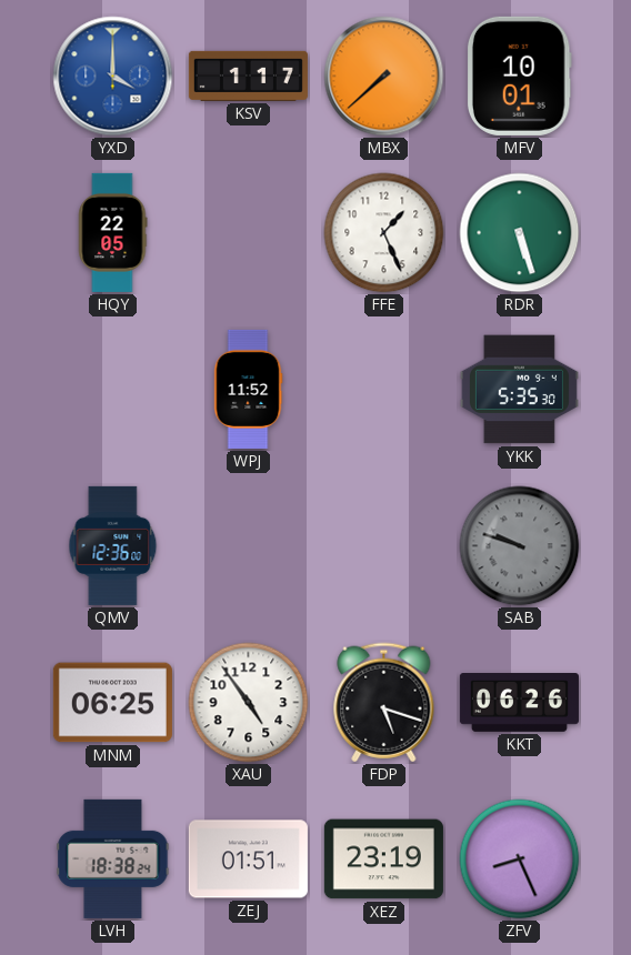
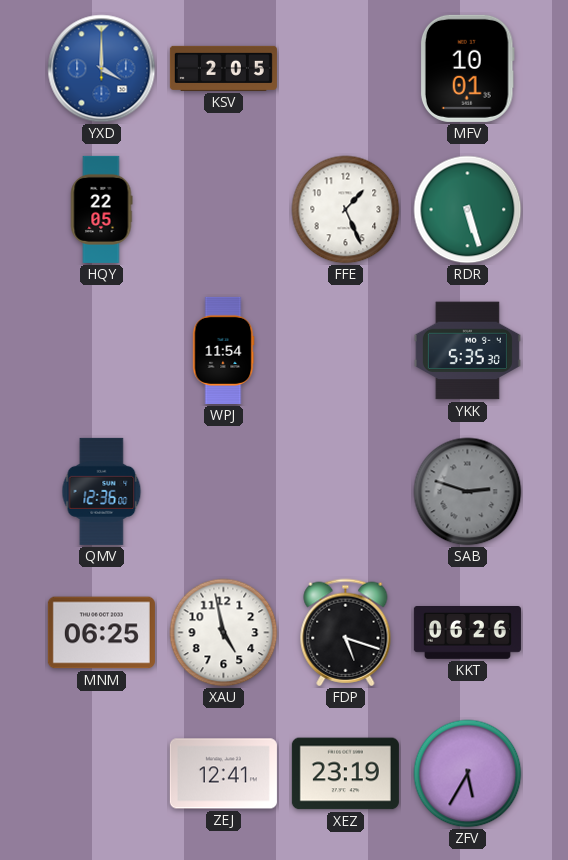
KSV: 1:17 -> 2:05 (223, 68)
MBX: 7:38 -> none (384, 77)
WPJ: 11:52 -> 11:54 (223, 350)
SAB: 9:48 -> 2:48 (468, 492)
XAU: 4:54 -> 4:58 (224, 633)
LVH: 18:38 -> none (113, 858)
ZEJ: 01:51 -> 12:41 (223, 774)
ZFV: 8:26 -> 5:35 (468, 774)
